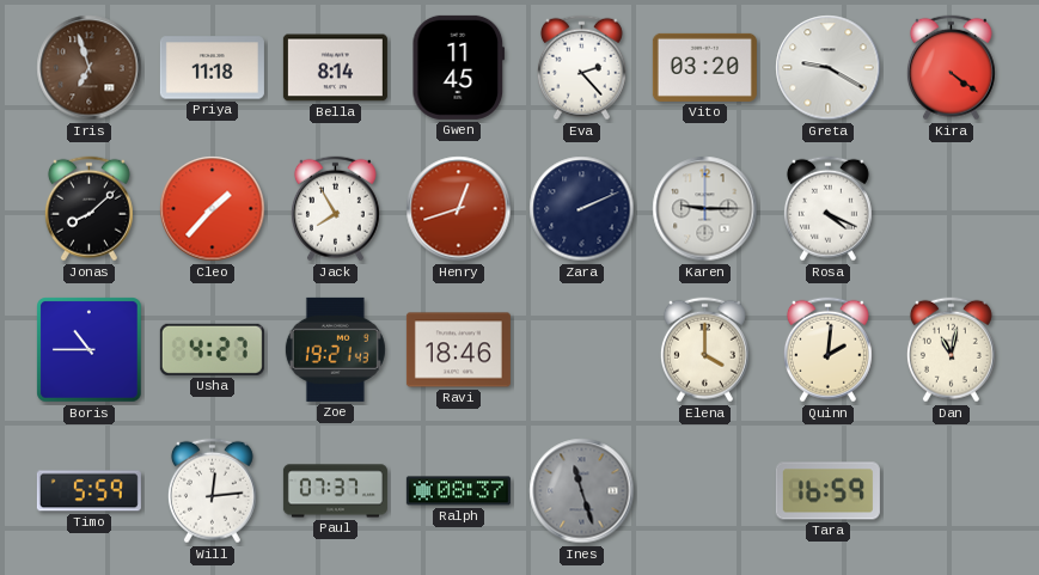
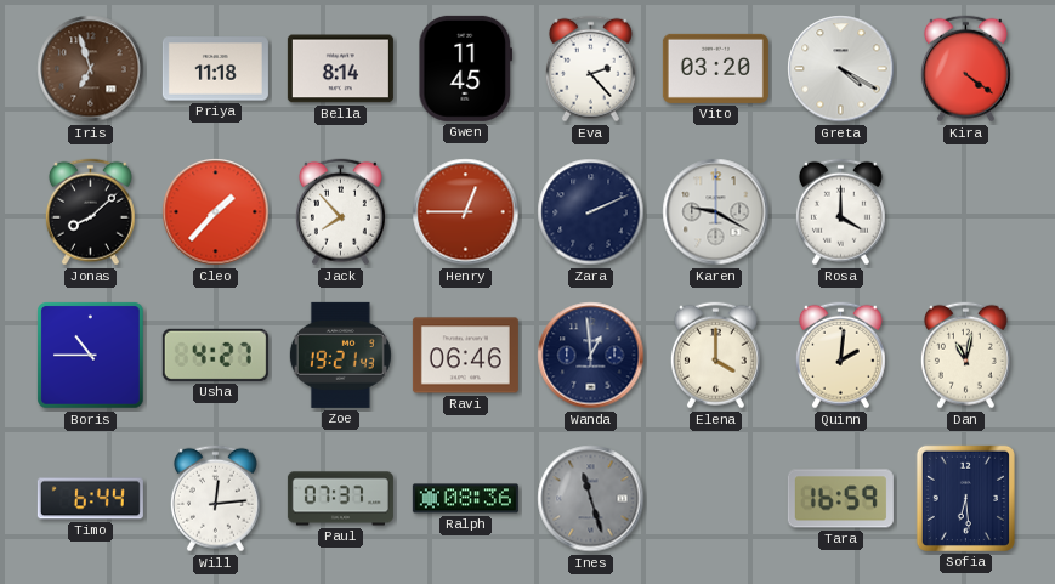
Greta: 9:20 -> 4:20 (841, 69)
Jack: 7:55 -> 7:53 (340, 212)
Henry: 12:42 -> 12:45 (466, 212)
Karen: 9:15 -> 9:20 (716, 212)
Rosa: 4:19 -> 4:00 (840, 212)
Ravi: 18:46 -> 06:46 (465, 356)
Wanda: none -> 12:59 (591, 356)
Timo: 5:59 -> 6:44 (90, 499)
Ralph: 08:37 -> 08:36 (465, 499)
Sofia: none -> 6:29 (965, 498)
